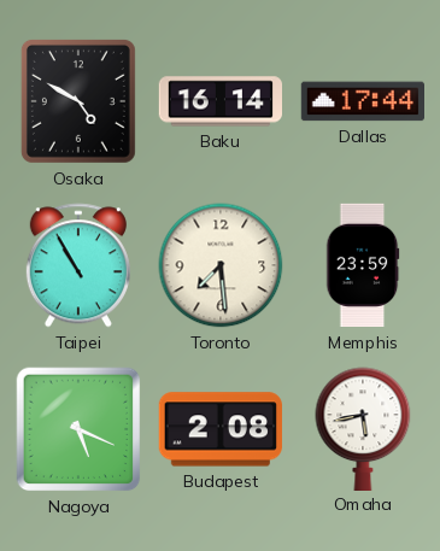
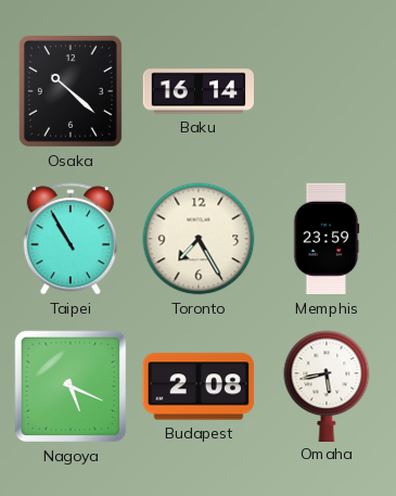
Osaka: 4:50 -> 10:22 (71, 91)
Dallas: 17:44 -> none (362, 101)
Toronto: 7:29 -> 7:25 (199, 239)
